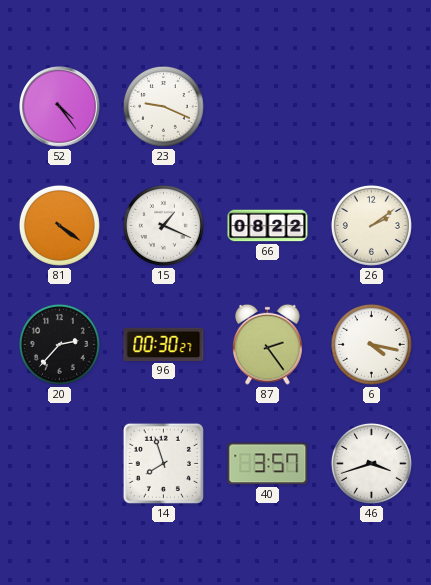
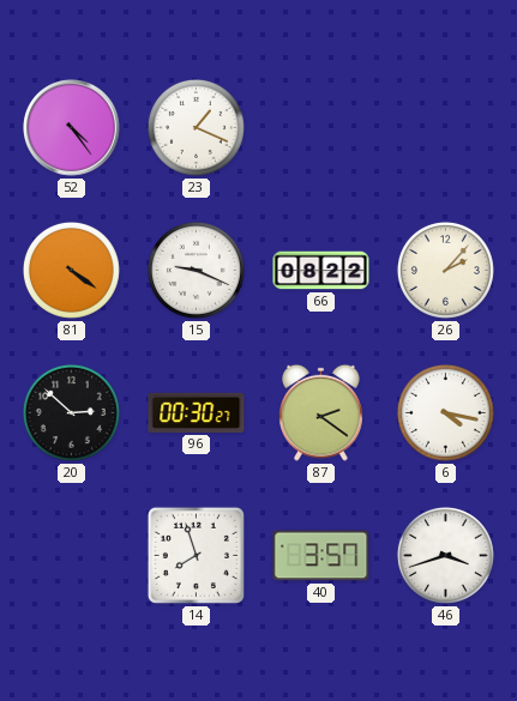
23: 9:19 -> 1:19 (196, 127)
15: 1:19 -> 9:19 (196, 270)
26: 2:09 -> 2:07 (445, 270)
20: 2:37 -> 2:52 (71, 412)
87: 2:24 -> 2:21 (321, 412)
